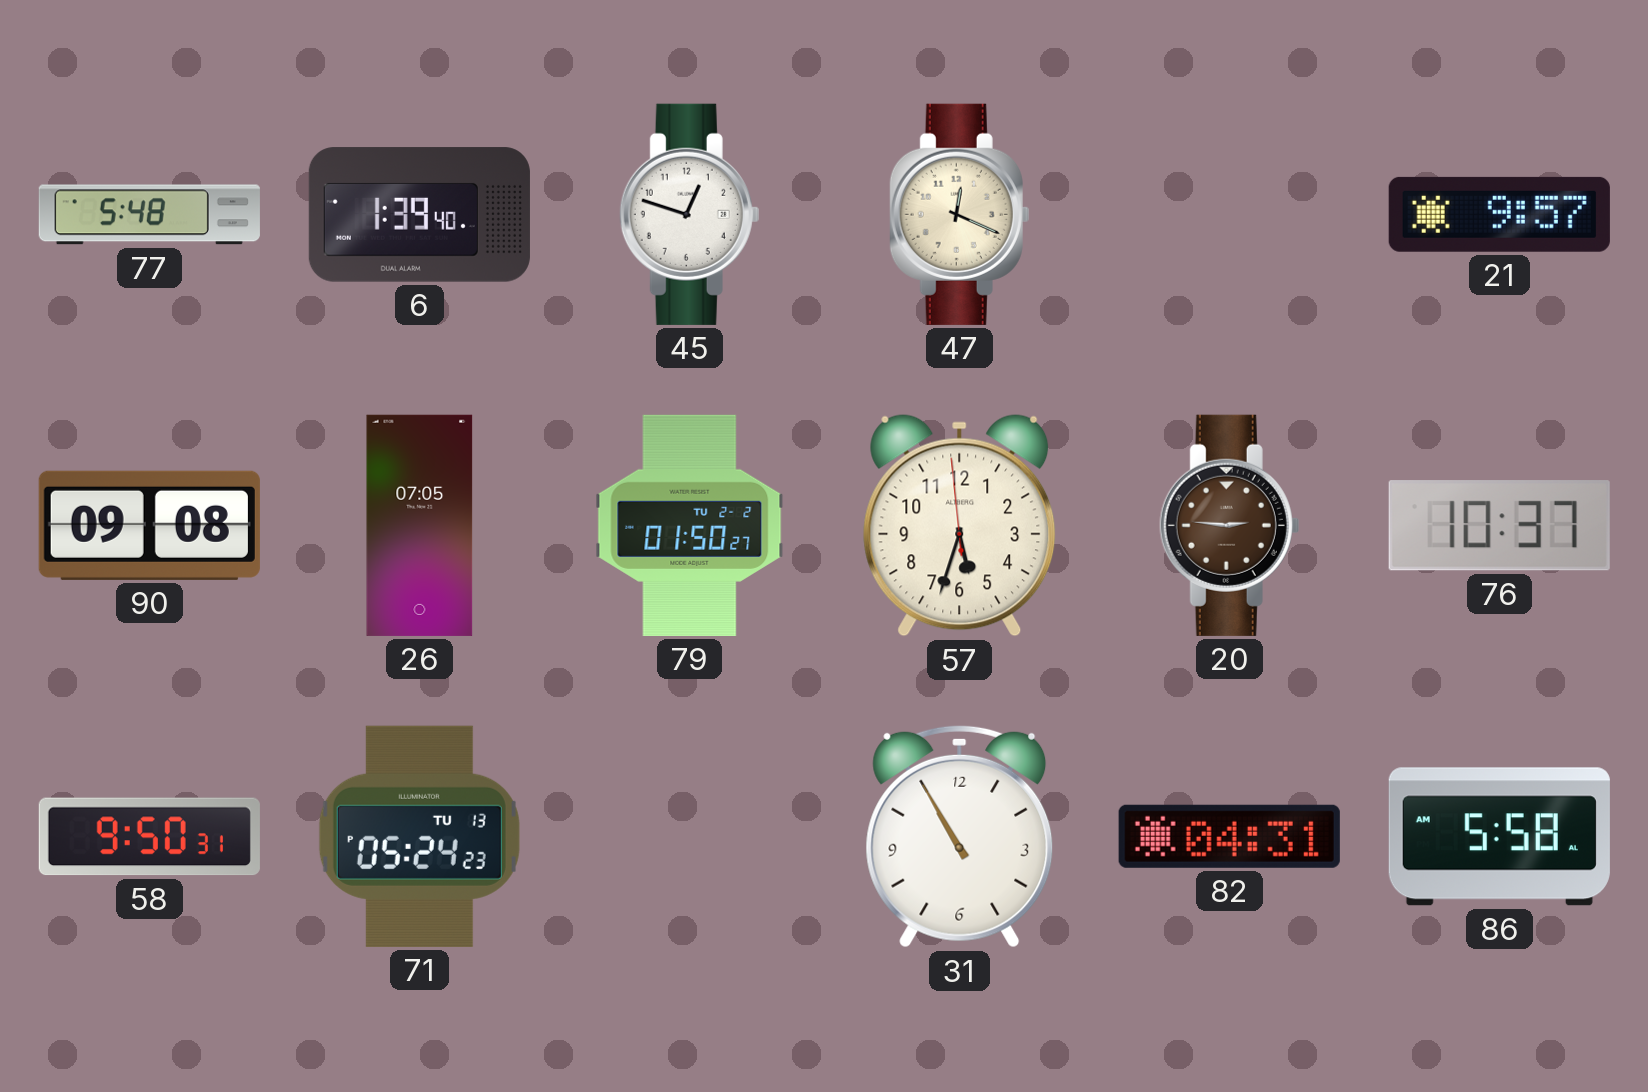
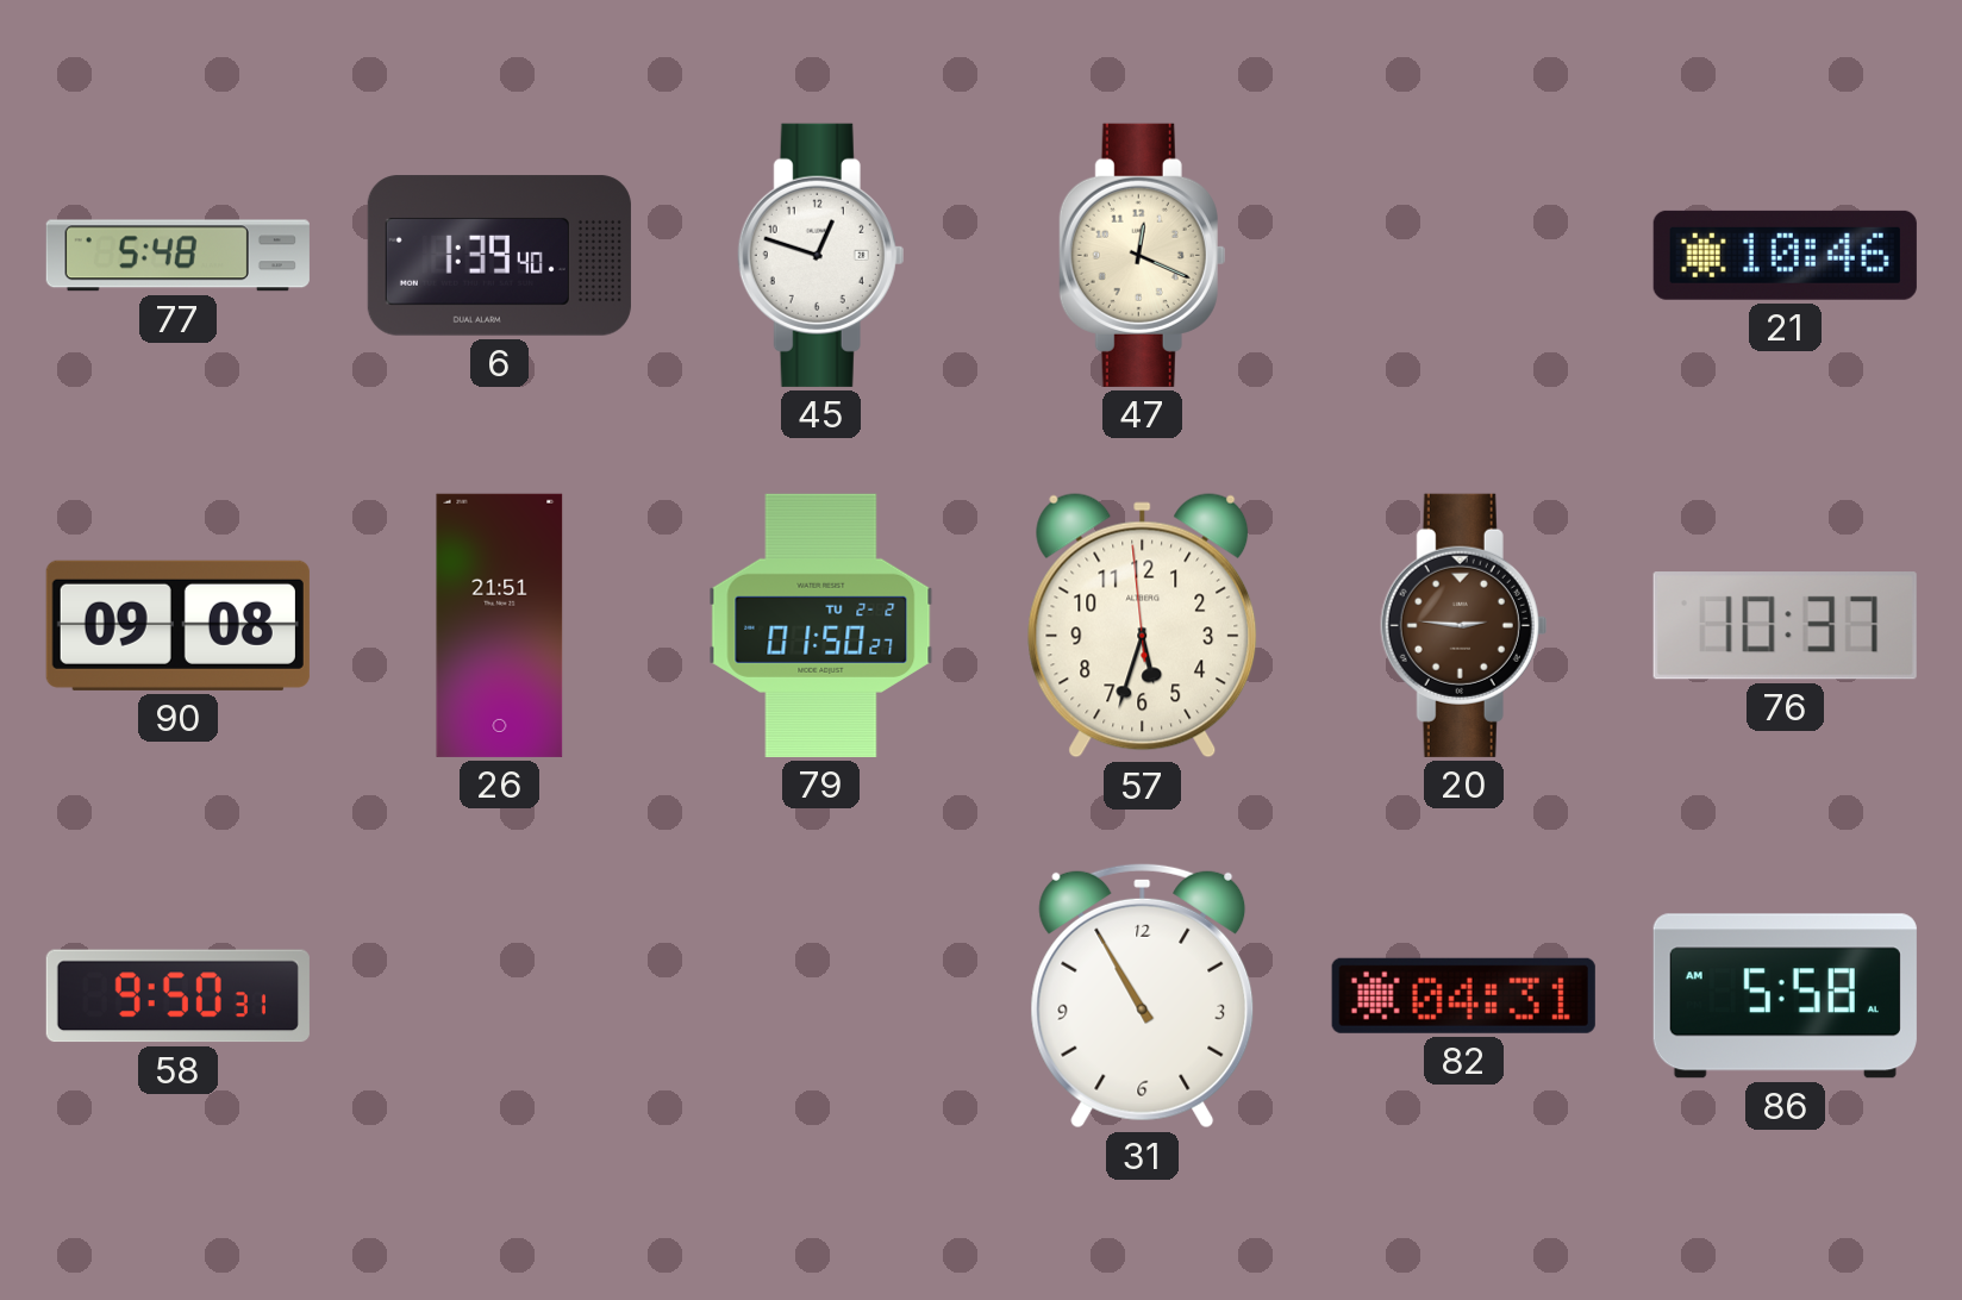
21: 9:57 -> 10:46 (1785, 255)
26: 07:05 -> 21:51 (500, 625)
71: 05:24 -> none (419, 836)
